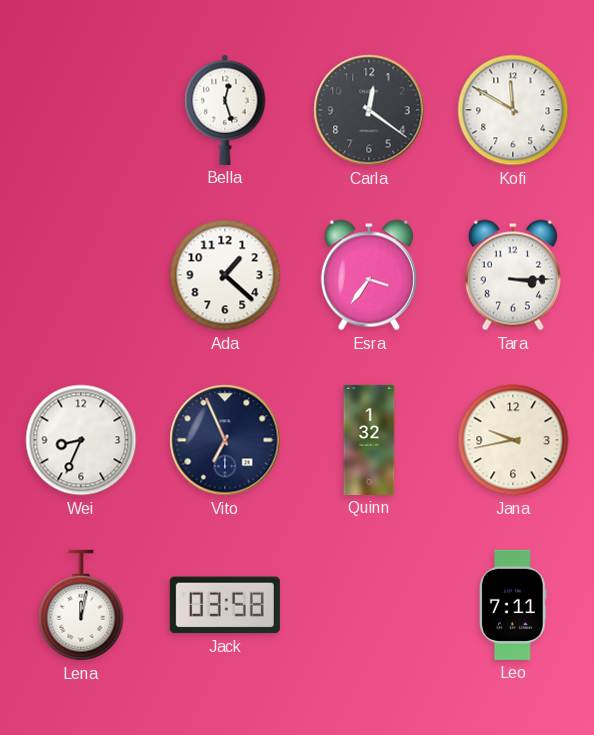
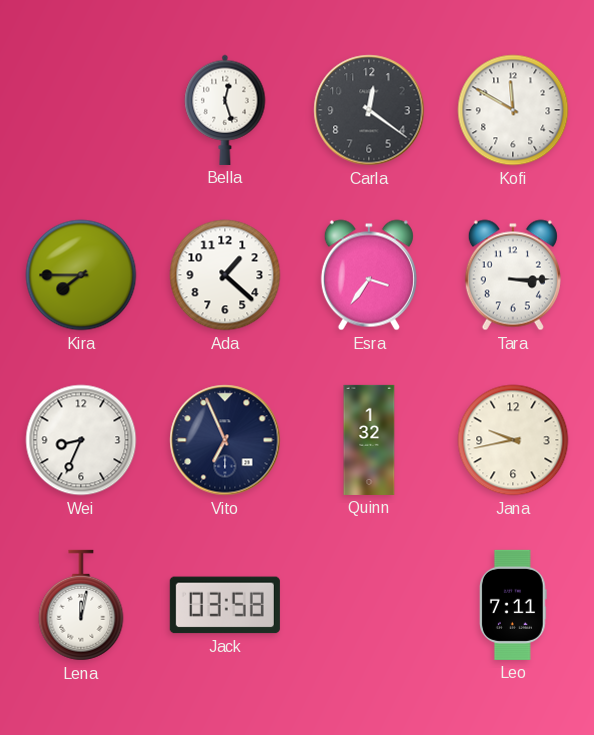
Kira: none -> 7:45 (81, 275)
